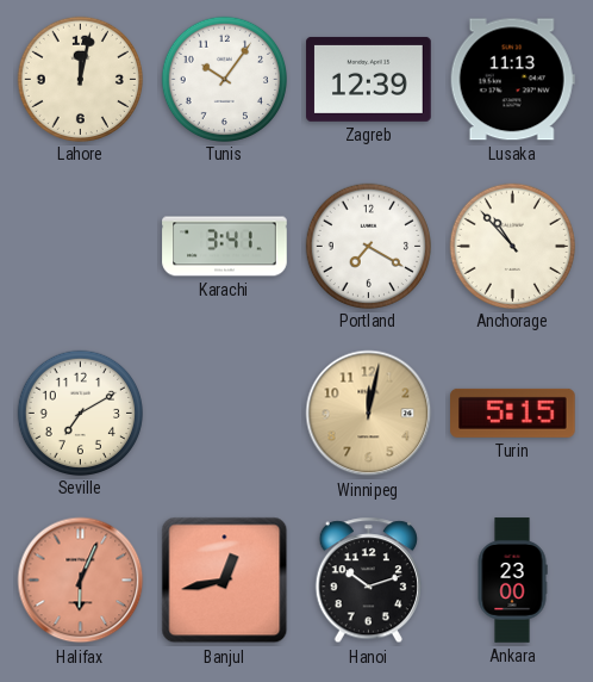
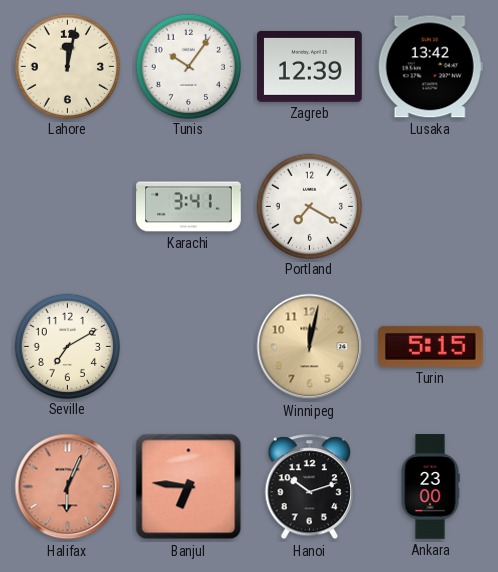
Lusaka: 11:13 -> 13:42 (430, 67)
Anchorage: 10:53 -> none (512, 246)
Banjul: 12:43 -> 6:46 (189, 487)
